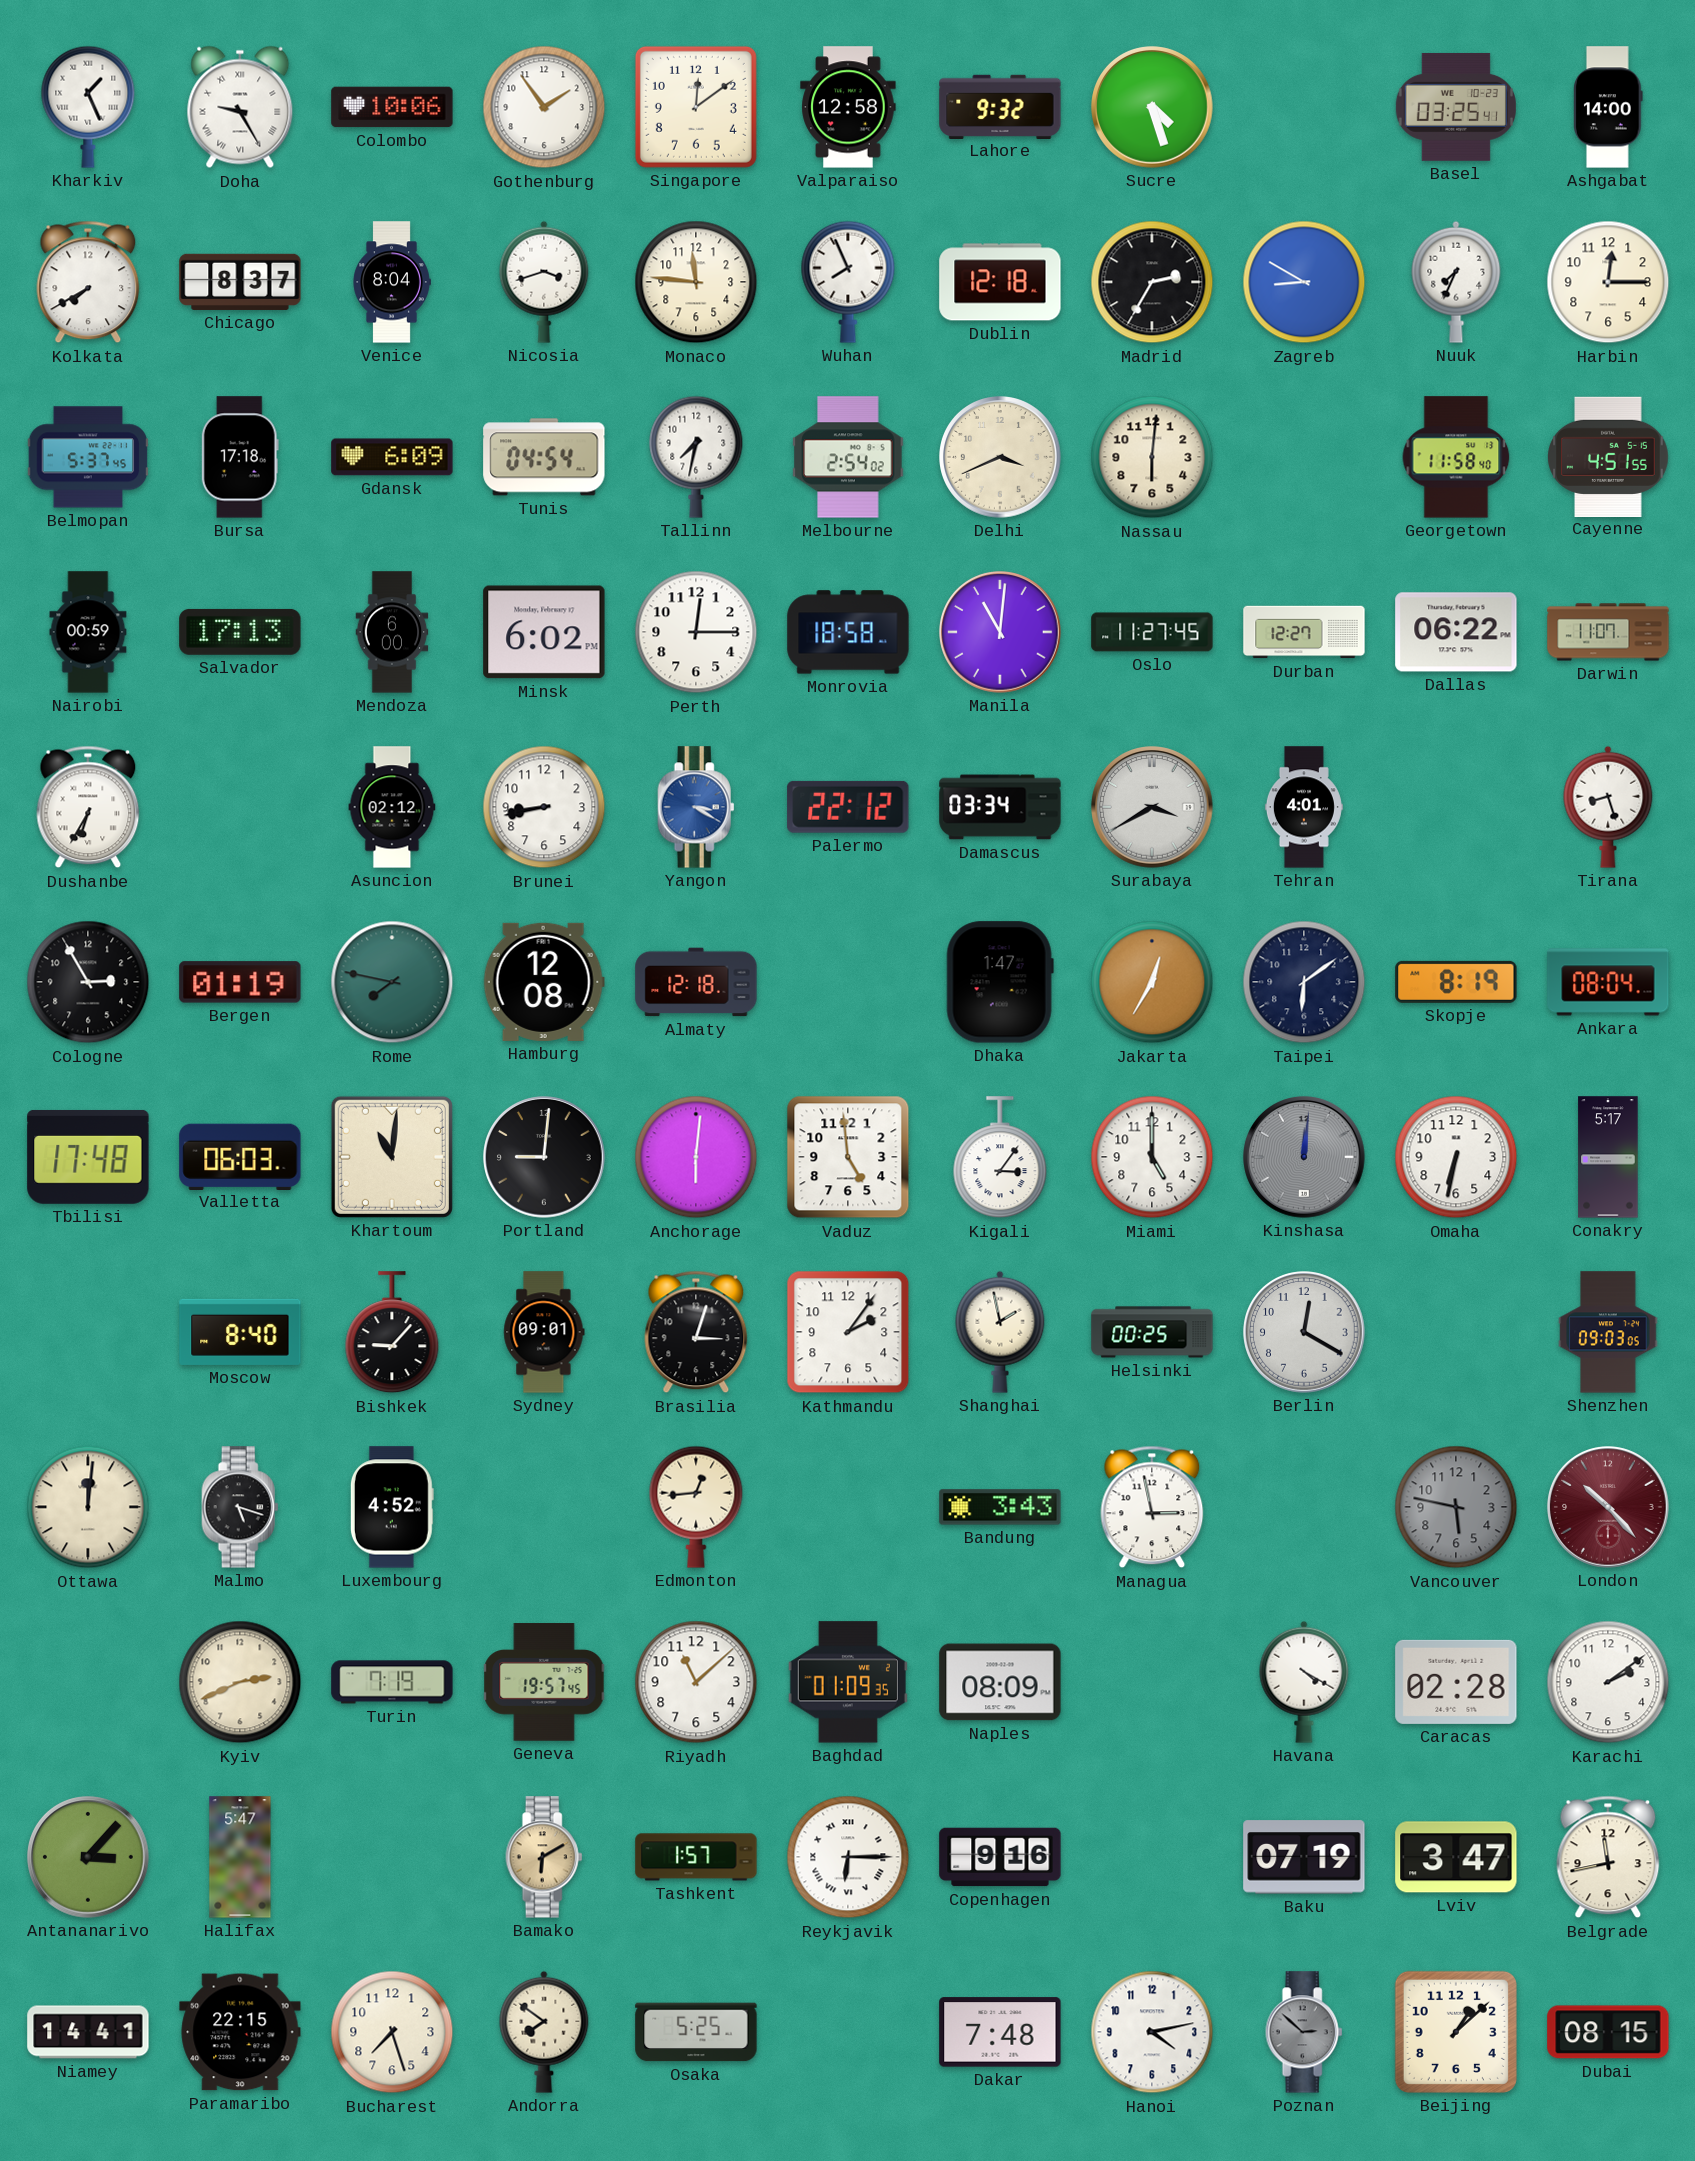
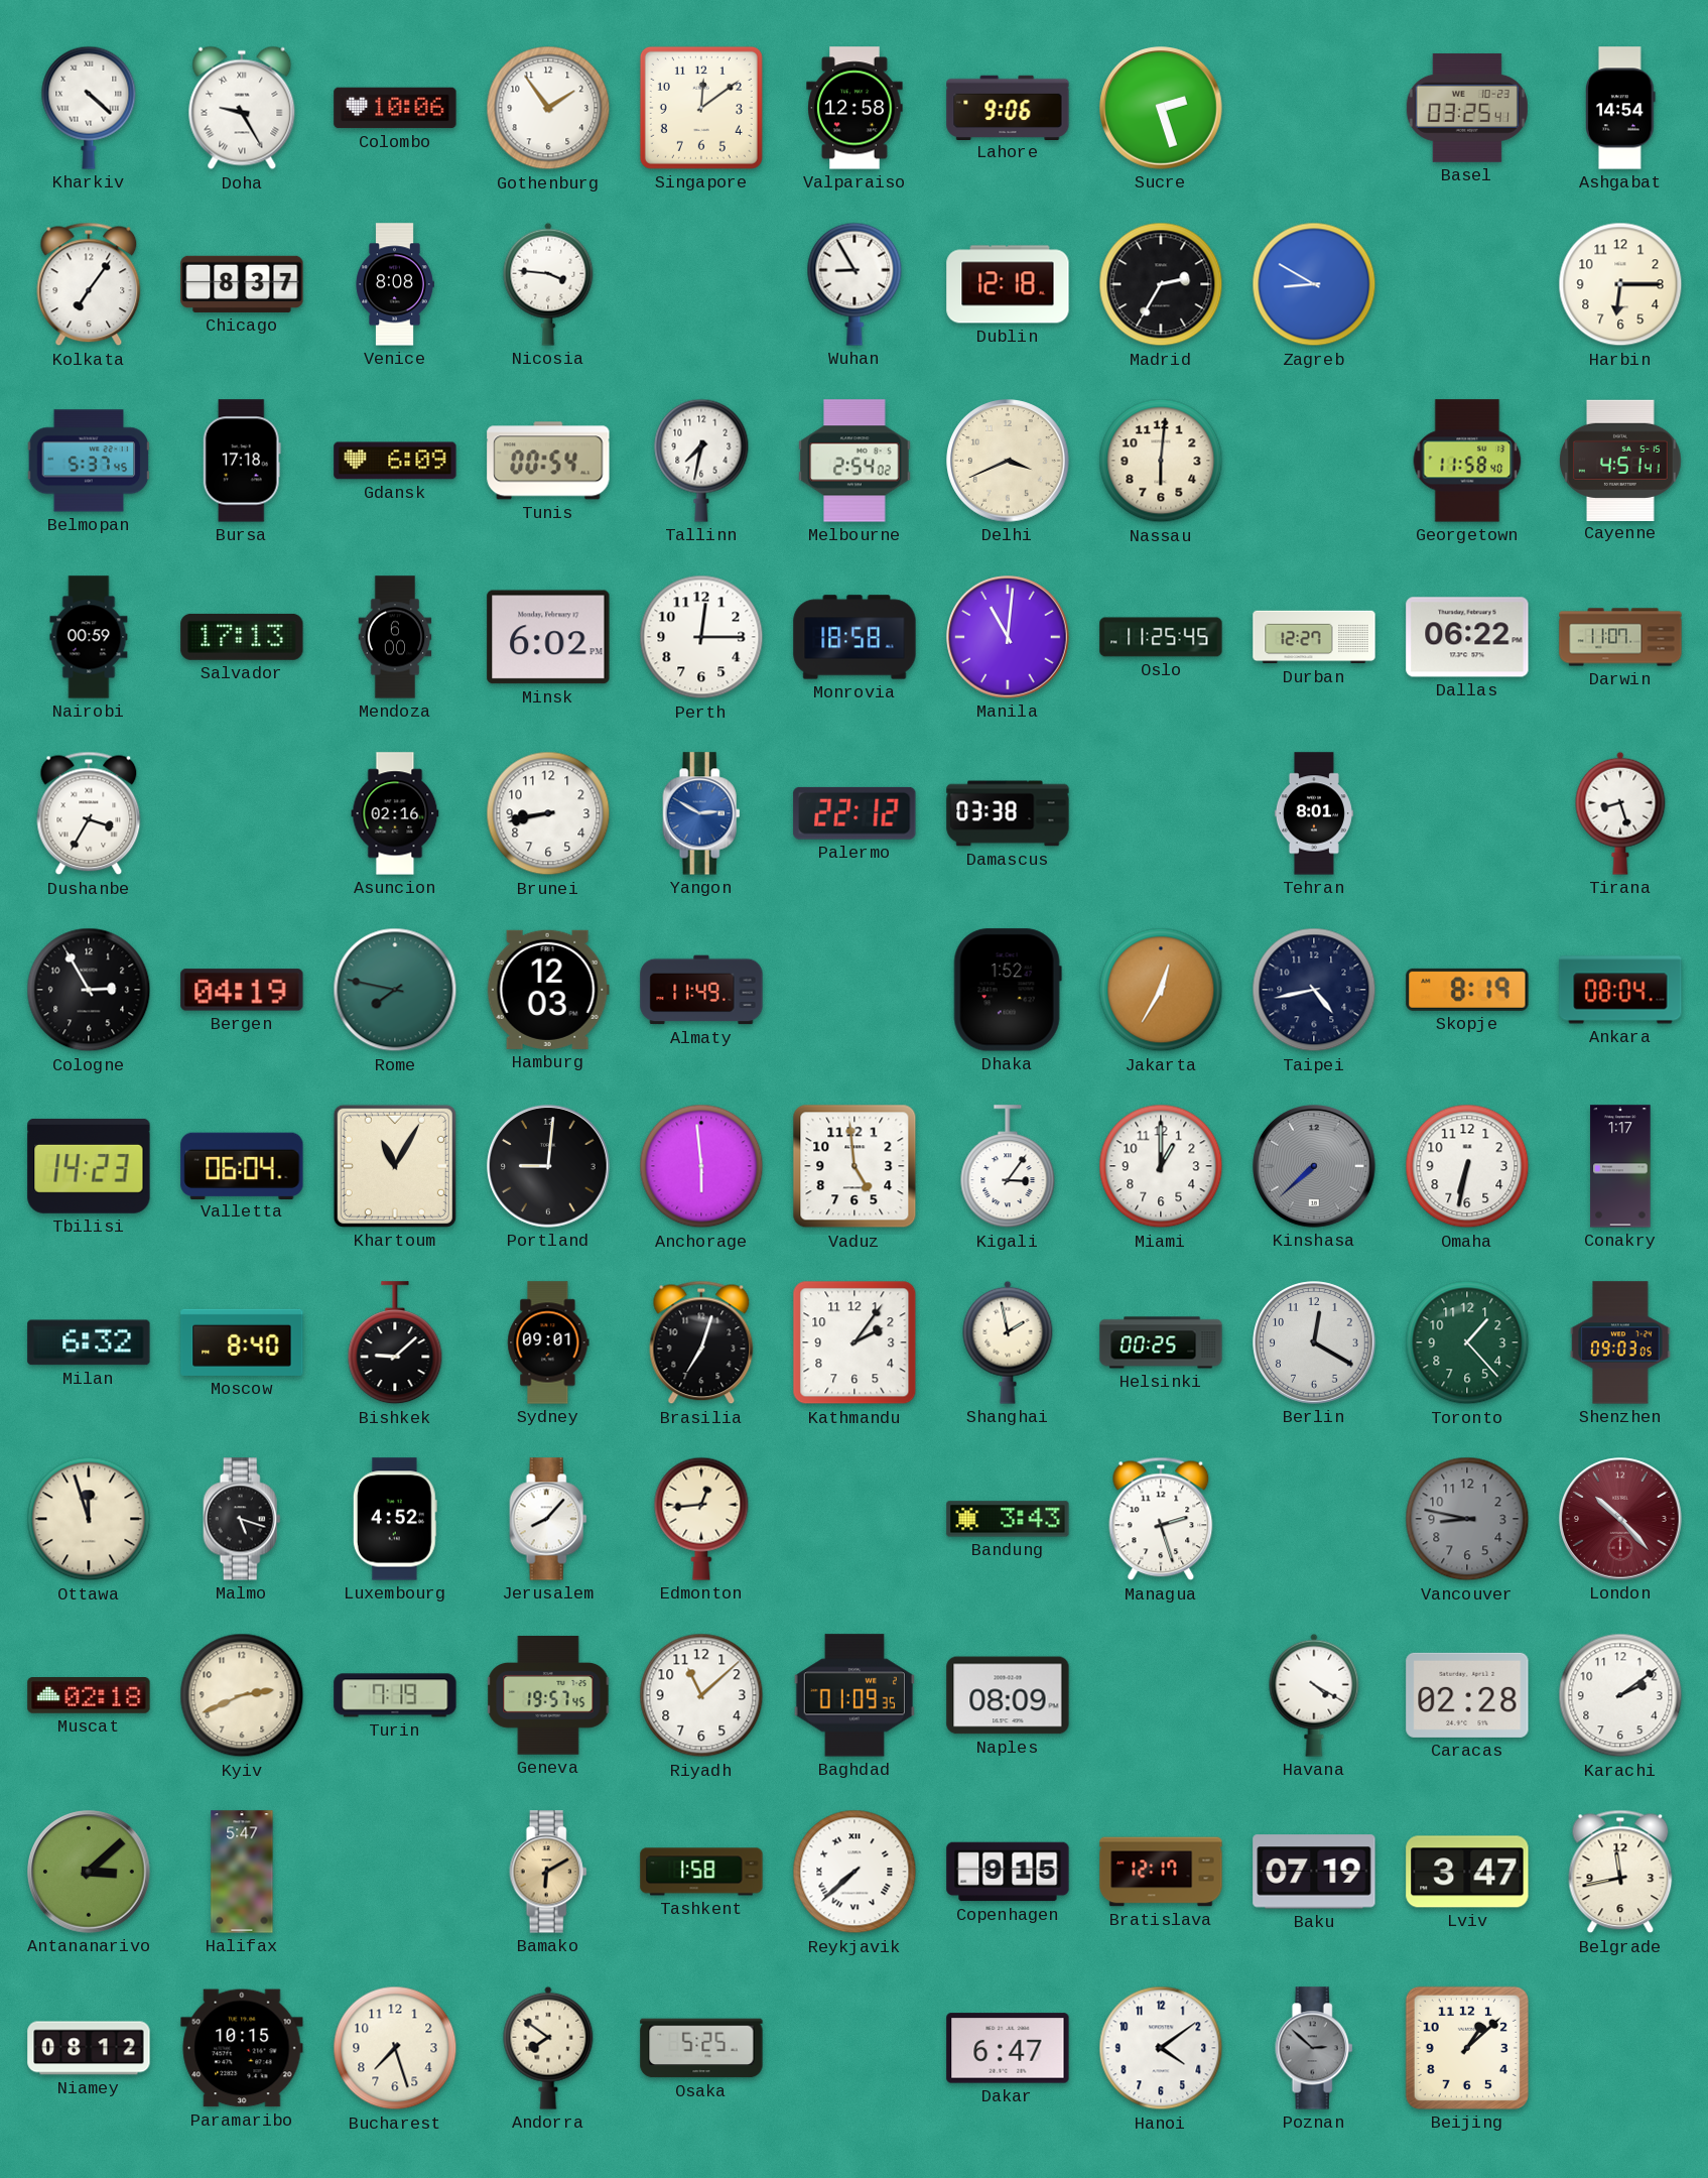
Kharkiv: 1:26 -> 4:22 (89, 108)
Lahore: 9:32 -> 9:06 (1008, 107)
Sucre: 4:27 -> 2:27 (1161, 108)
Ashgabat: 14:00 -> 14:54 (1621, 108)
Kolkata: 7:40 -> 7:06 (89, 284)
Venice: 8:04 -> 8:08 (395, 284)
Nicosia: 3:42 -> 3:46 (548, 284)
Monaco: 11:46 -> none (696, 282)
Wuhan: 7:56 -> 8:55 (855, 284)
Nuuk: 7:34 -> none (1456, 282)
Harbin: 12:15 -> 6:15 (1620, 284)
Tunis: 04:54 -> 00:54 (548, 461)
Cayenne: 4:51:55 -> 4:51:41 (1620, 460)
Oslo: 11:27 -> 11:25 (1161, 637)
Dushanbe: 6:35 -> 3:35 (89, 813)
Asuncion: 02:12 -> 02:16 (395, 813)
Yangon: 3:20 -> 2:50 (701, 813)
Damascus: 03:34 -> 03:38 (1008, 813)
Surabaya: 3:40 -> none (1152, 807)
Tehran: 4:01 -> 8:01 (1314, 813)
Bergen: 01:19 -> 04:19 (242, 990)
Hamburg: 12:08 -> 12:03 (548, 990)
Almaty: 12:18 -> 11:49 (701, 990)
Dhaka: 1:47 -> 1:52 (1008, 990)
Taipei: 6:09 -> 4:43 (1314, 990)
Tbilisi: 17:48 -> 14:23 (89, 1166)
Valletta: 06:03 -> 06:04 (242, 1165)
Khartoum: 11:01 -> 11:05 (395, 1166)
Anchorage: 6:01 -> 5:59 (701, 1166)
Miami: 5:00 -> 1:00 (1161, 1166)
Kinshasa: 12:01 -> 7:38 (1314, 1166)
Conakry: 5:17 -> 1:17 (1620, 1166)
Milan: none -> 6:32 (89, 1342)
Bishkek: 9:07 -> 9:08 (395, 1343)
Brasilia: 3:03 -> 7:03 (701, 1342)
Toronto: none -> 1:23 (1467, 1342)
Ottawa: 12:01 -> 11:57 (89, 1519)
Jerusalem: none -> 8:07 (548, 1519)
Managua: 2:58 -> 2:27 (1161, 1519)
Vancouver: 5:47 -> 8:47 (1467, 1519)
Muscat: none -> 02:18 (89, 1696)
Antananarivo: 3:07 -> 3:08 (89, 1872)
Tashkent: 1:57 -> 1:58 (701, 1872)
Reykjavik: 6:15 -> 7:38 (855, 1872)
Copenhagen: 9:16 -> 9:15 (1008, 1872)
Bratislava: none -> 12:17 (1161, 1872)
Niamey: 14:41 -> 08:12 (89, 2048)
Paramaribo: 22:15 -> 10:15 (242, 2048)
Dakar: 7:48 -> 6:47 (1008, 2048)
Hanoi: 4:13 -> 4:09 (1161, 2048)
Dubai: 08:15 -> none (1608, 2032)
